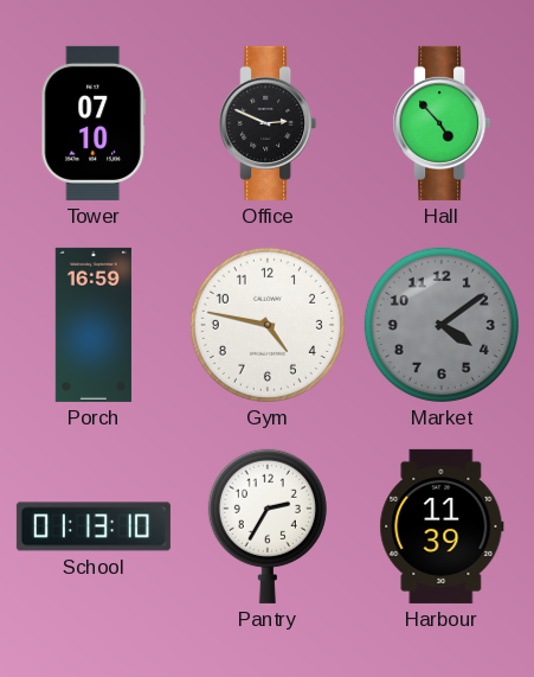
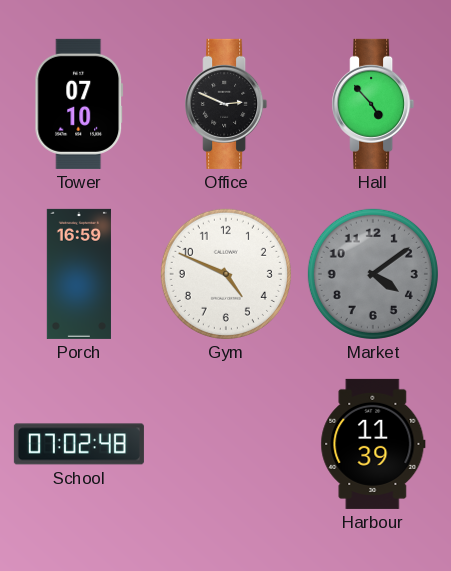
Gym: 4:47 -> 4:49 (226, 274)
School: 01:13 -> 07:02 (79, 444)
Pantry: 2:35 -> none (268, 526)
